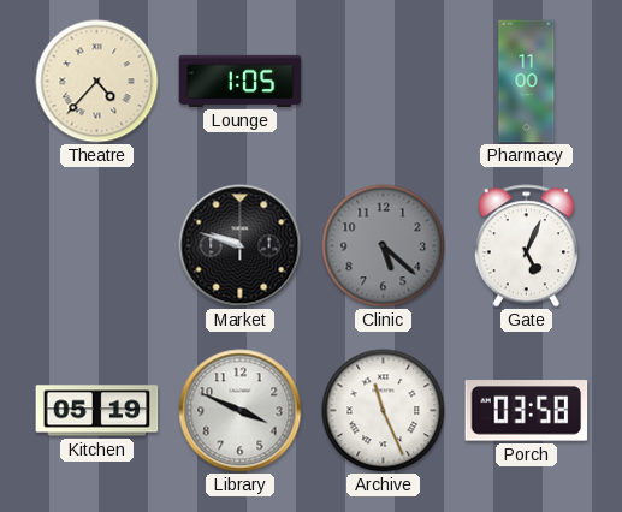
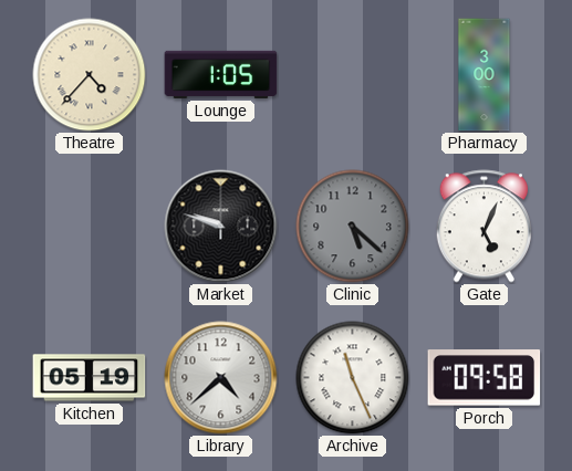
Pharmacy: 11:00 -> 3:00 (485, 75)
Library: 3:49 -> 4:38 (221, 378)
Porch: 03:58 -> 09:58 (485, 378)
